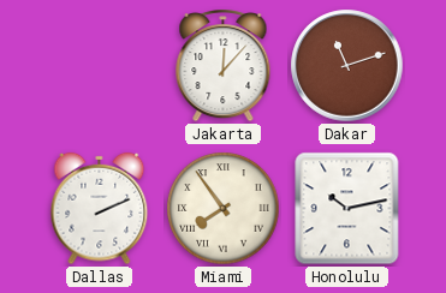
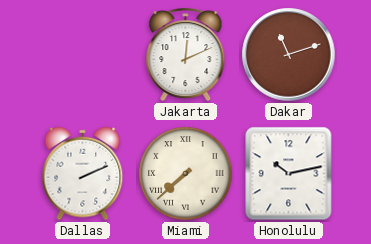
Jakarta: 12:07 -> 12:11 (186, 55)
Miami: 7:54 -> 7:38 (186, 174)
